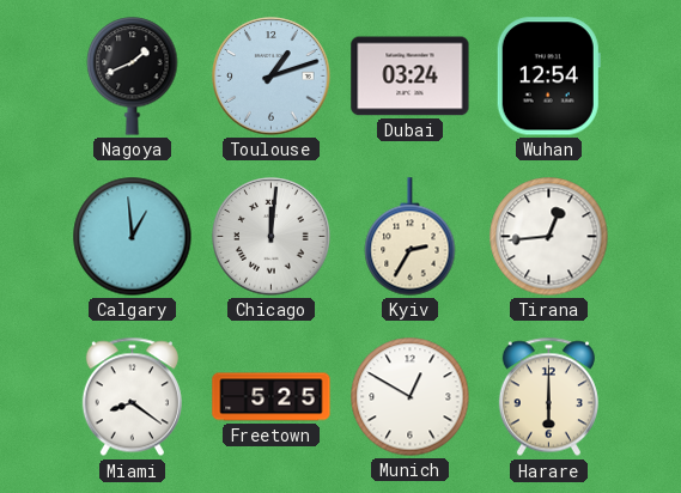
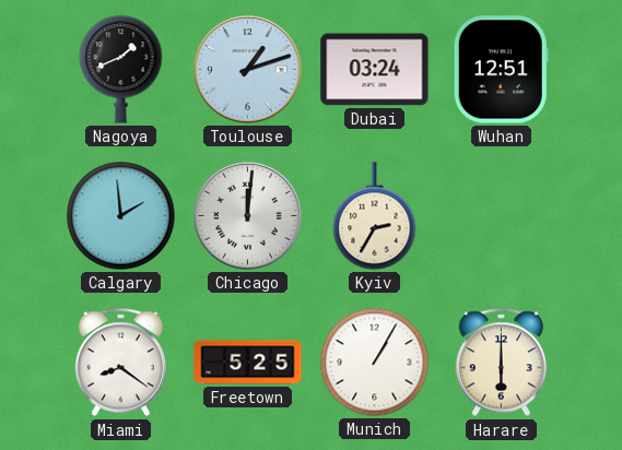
Wuhan: 12:54 -> 12:51 (501, 70)
Calgary: 12:59 -> 1:59 (121, 216)
Tirana: 12:44 -> none (549, 237)
Munich: 12:50 -> 1:05 (375, 363)
